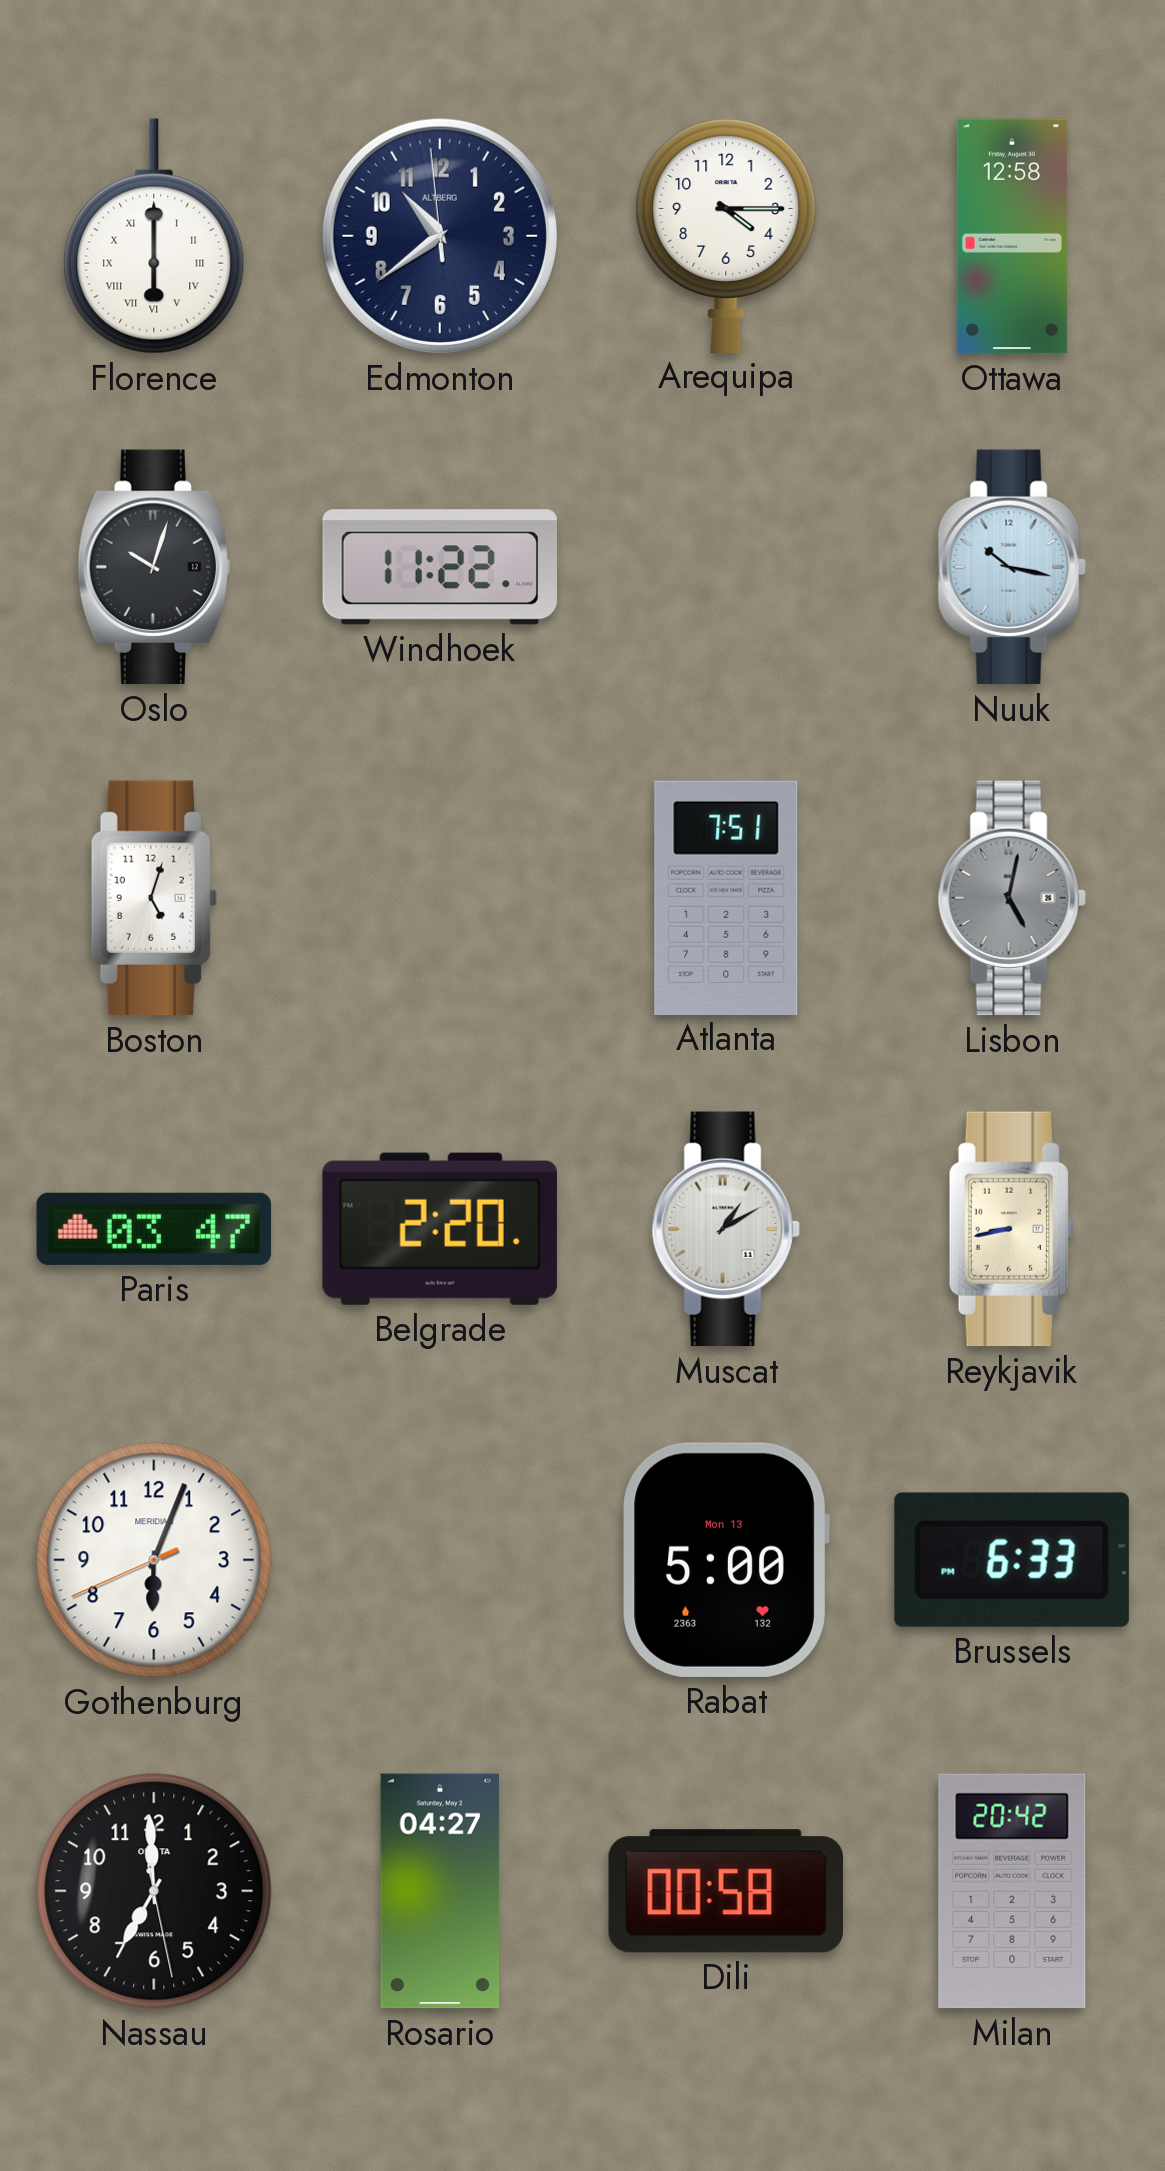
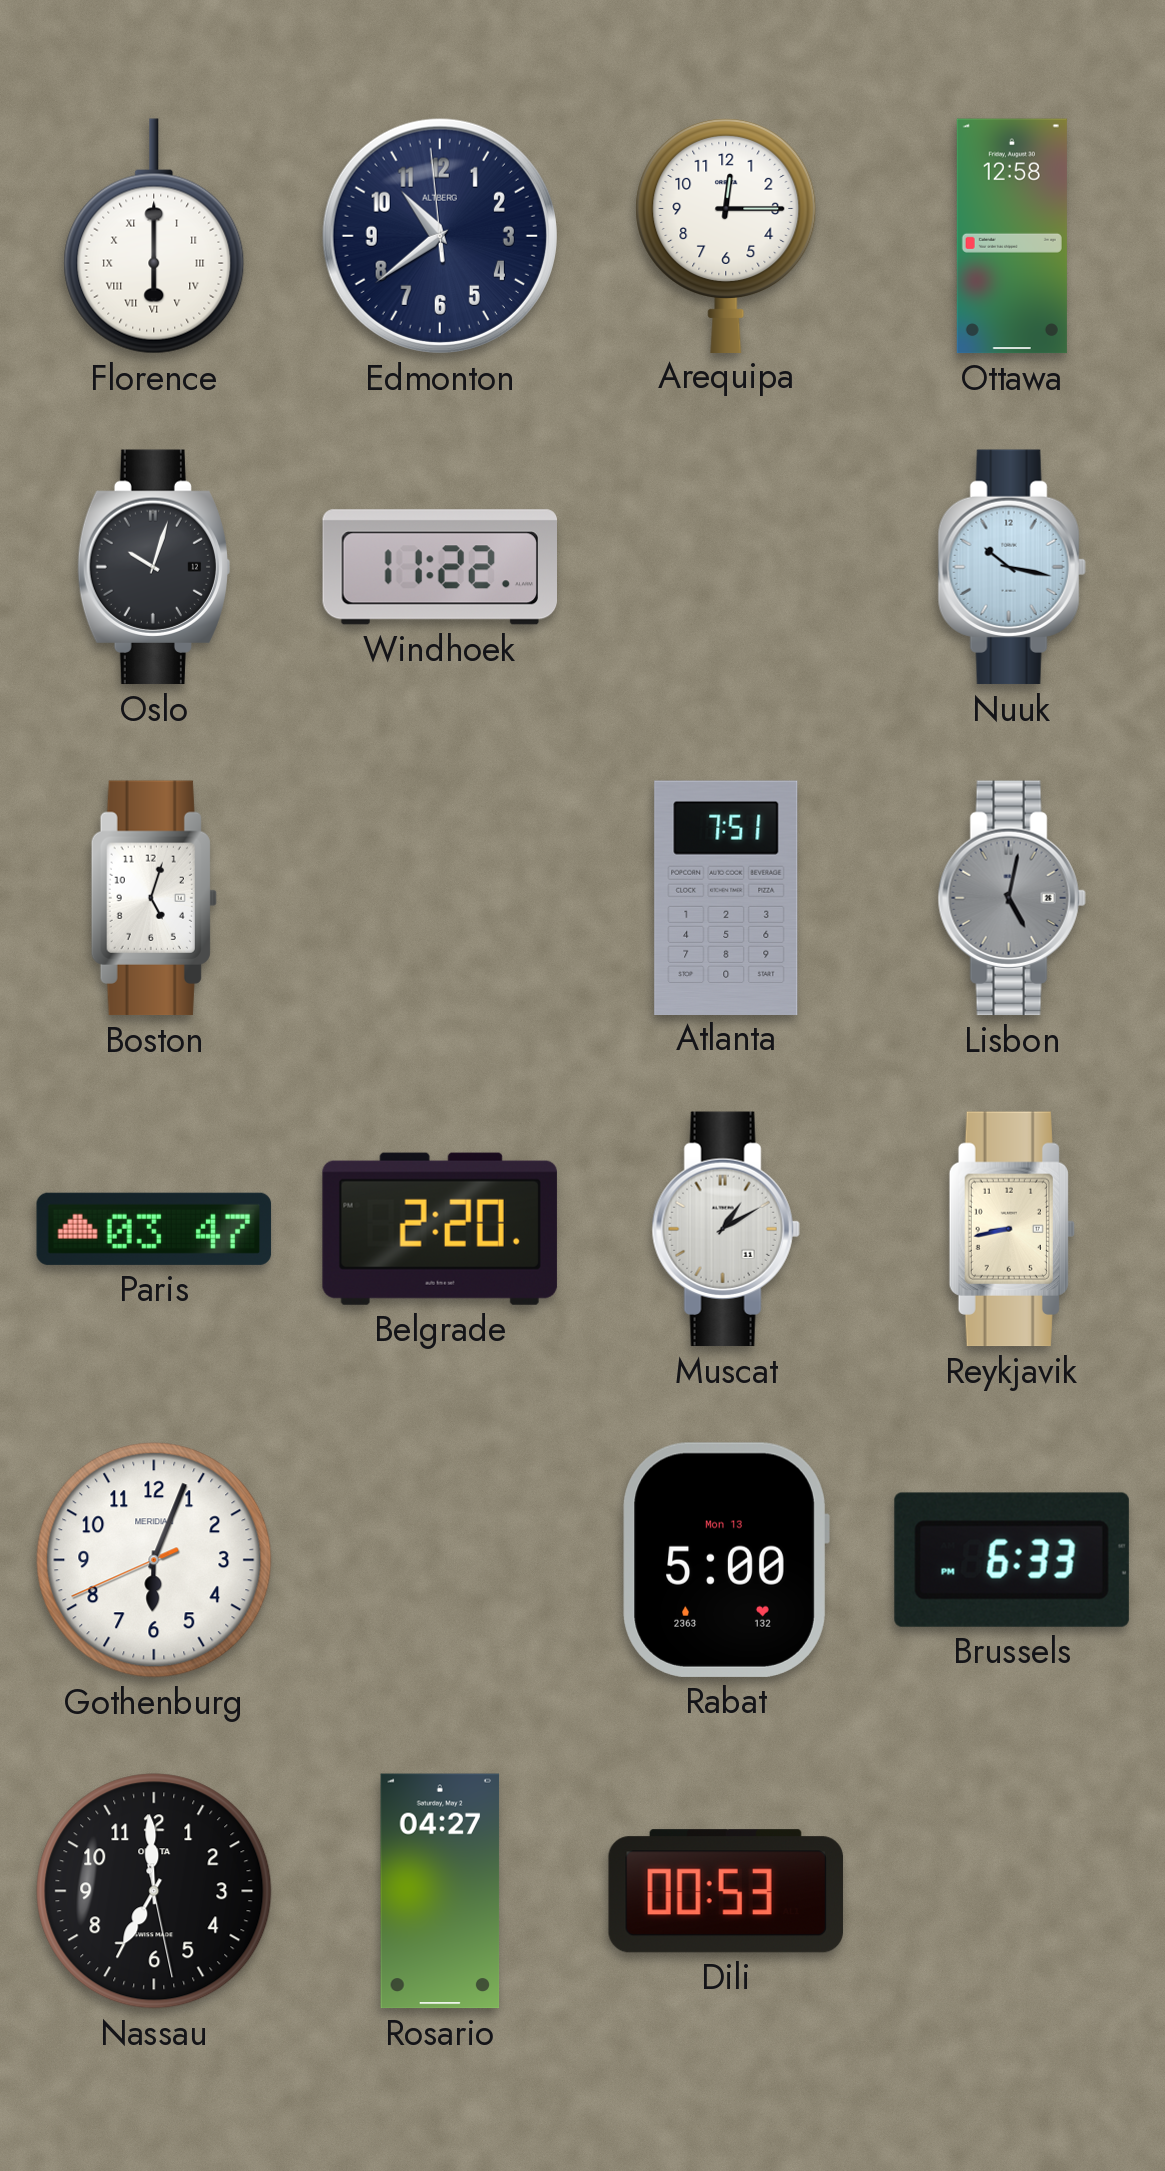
Arequipa: 4:15 -> 12:15 (726, 235)
Dili: 00:58 -> 00:53 (726, 1891)
Milan: 20:42 -> none (1012, 1891)
